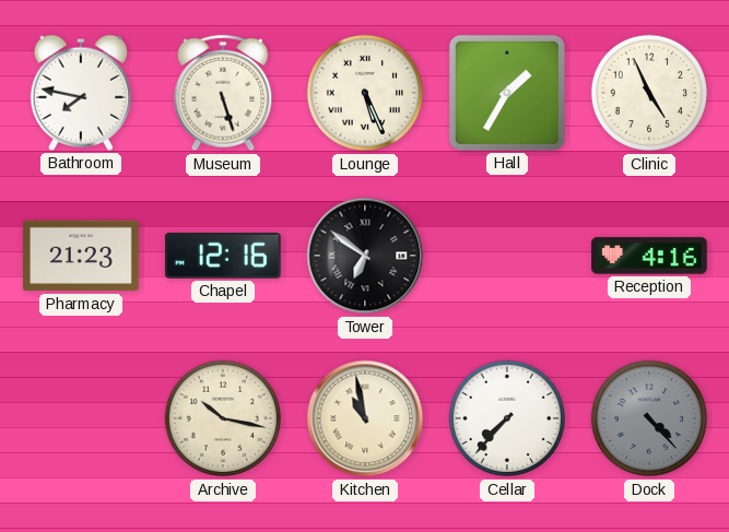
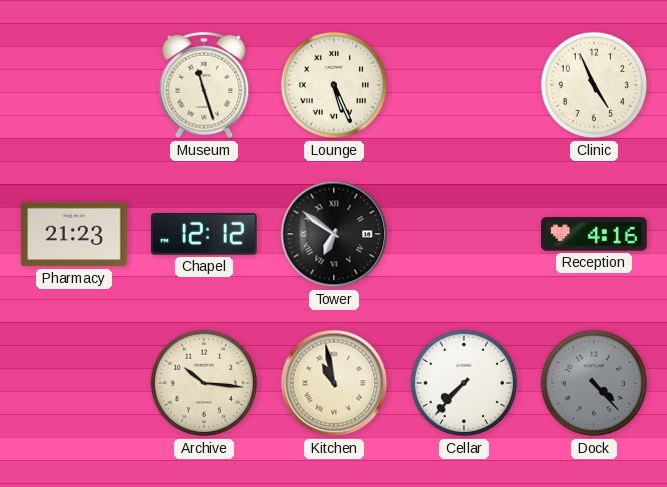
Bathroom: 7:47 -> none (80, 93)
Museum: 5:27 -> 11:27 (204, 85)
Hall: 1:35 -> none (507, 93)
Chapel: 12:16 -> 12:12 (205, 234)
Archive: 10:17 -> 10:16 (204, 383)
